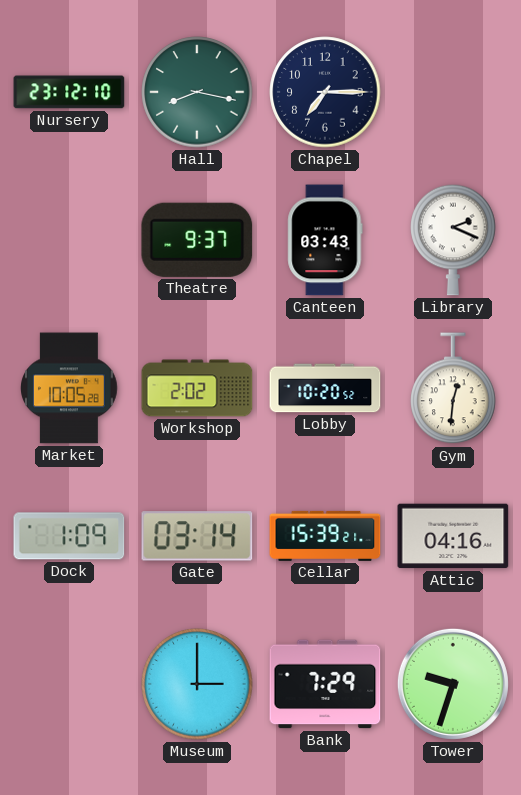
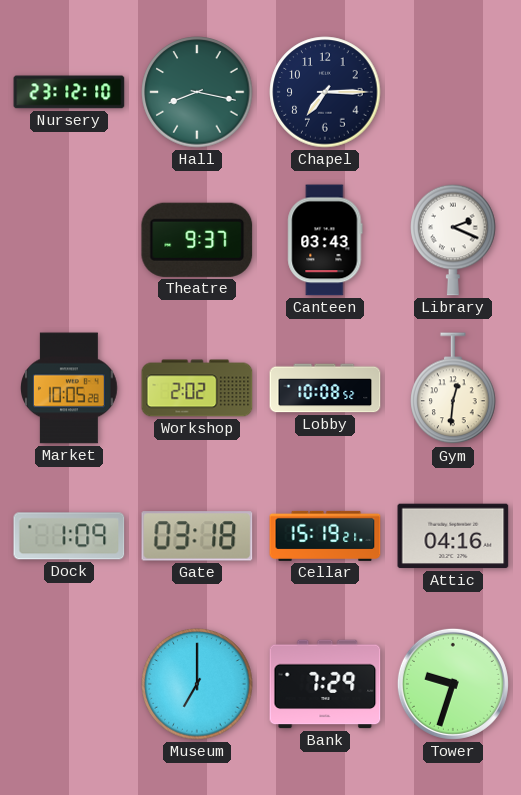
Lobby: 10:20 -> 10:08 (325, 388)
Gate: 03:14 -> 03:18 (197, 536)
Cellar: 15:39 -> 15:19 (325, 536)
Museum: 3:00 -> 7:00 (197, 684)
